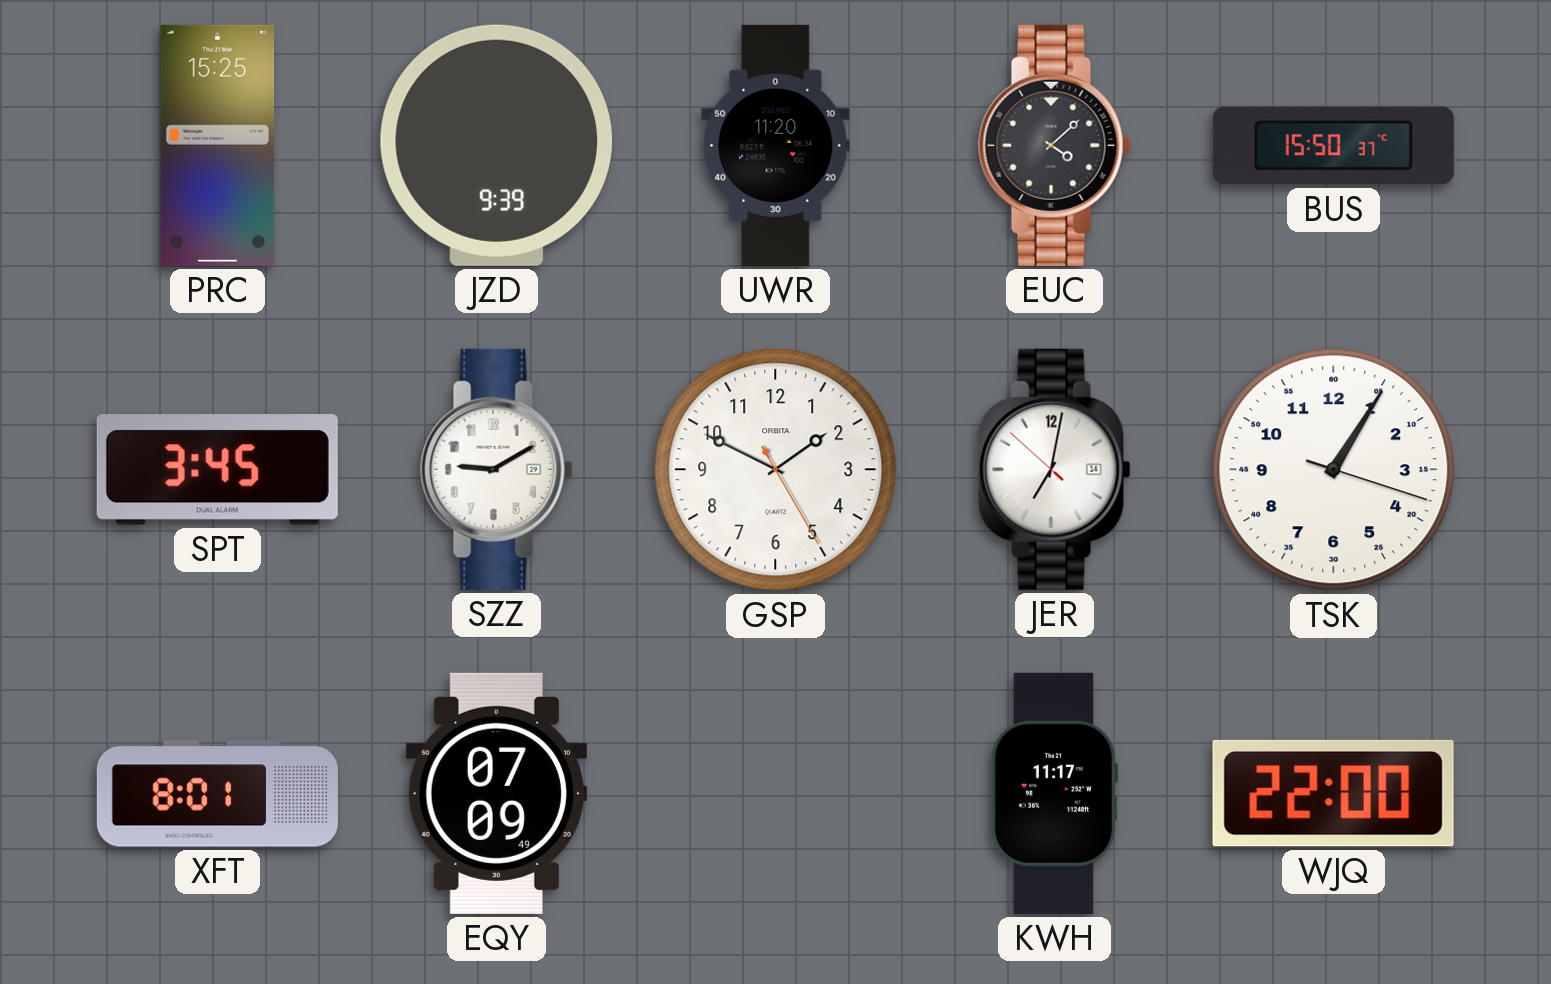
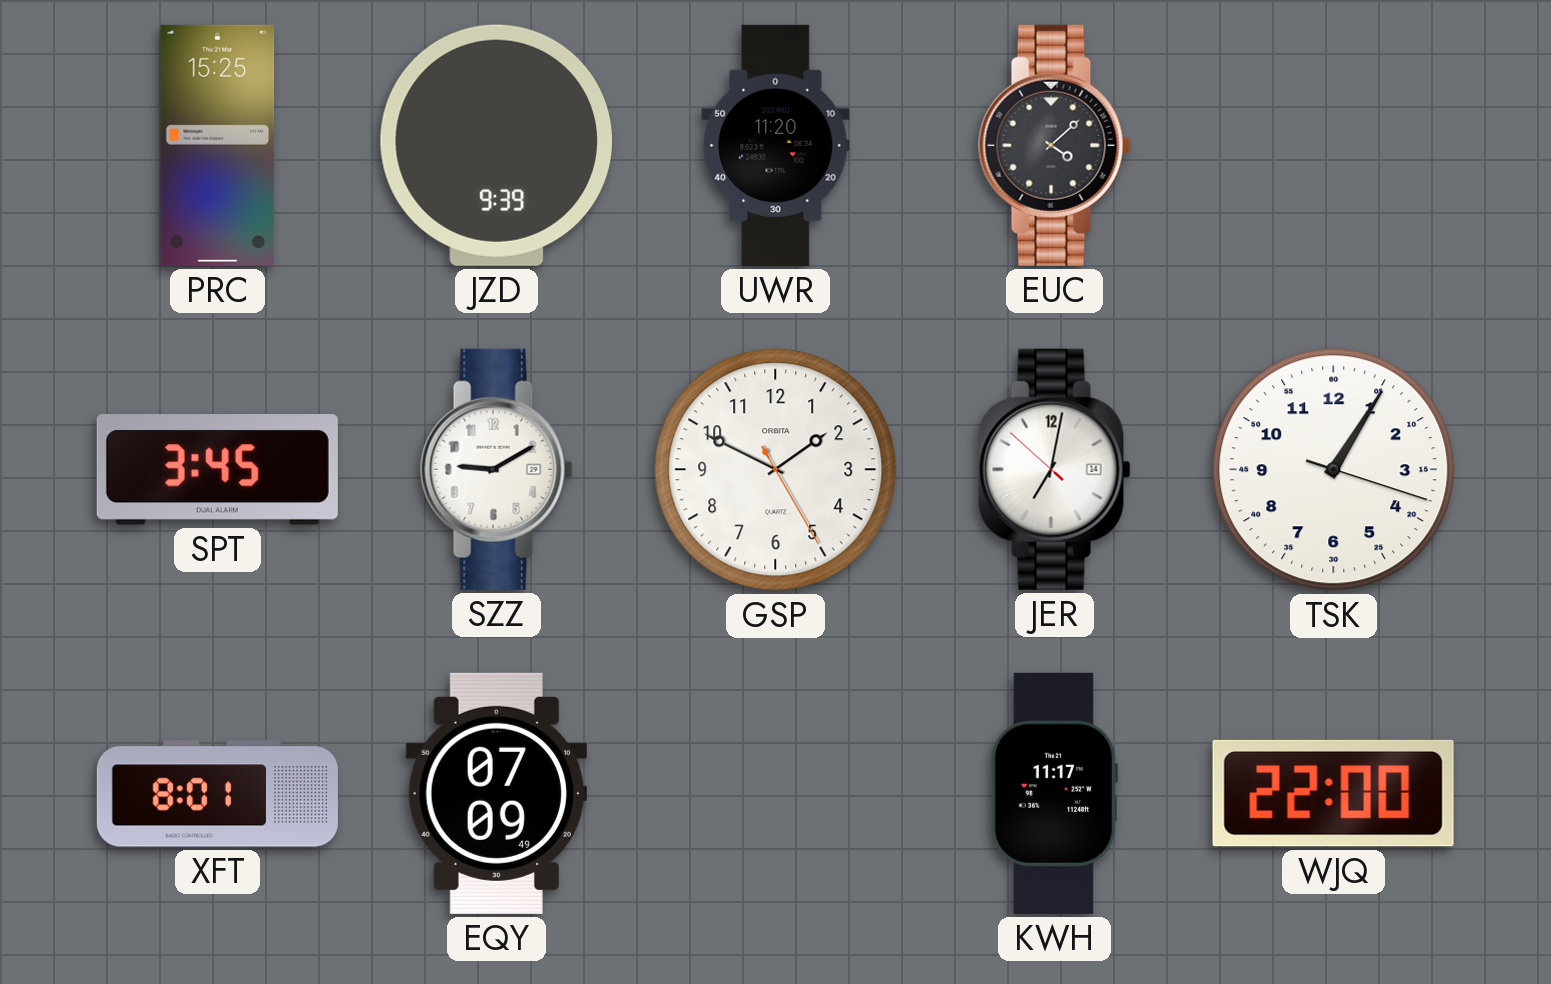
BUS: 15:50 -> none (1333, 146)
